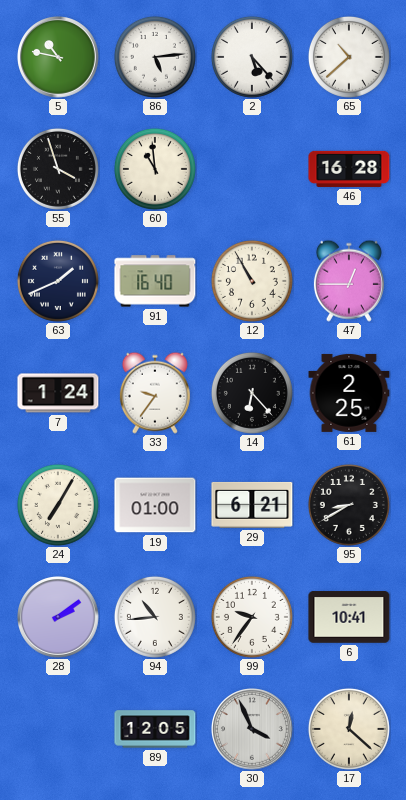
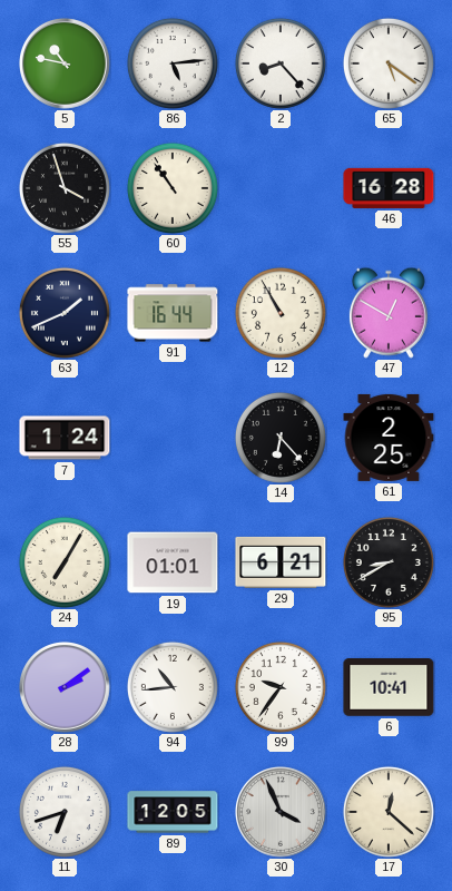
2: 5:23 -> 8:23 (281, 63)
65: 10:38 -> 5:21 (389, 63)
60: 10:59 -> 10:54 (173, 188)
91: 16:40 -> 16:44 (173, 313)
47: 12:45 -> 12:50 (389, 313)
33: 9:36 -> none (155, 393)
19: 01:00 -> 01:01 (173, 562)
11: none -> 6:42 (65, 812)
